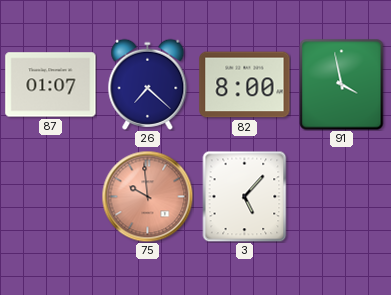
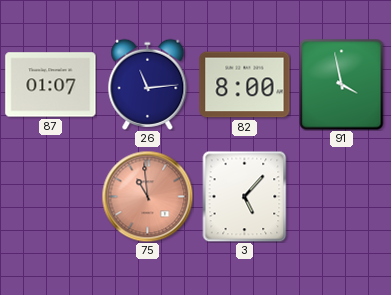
26: 7:22 -> 11:14 (148, 84)
75: 9:59 -> 10:59 (147, 196)
